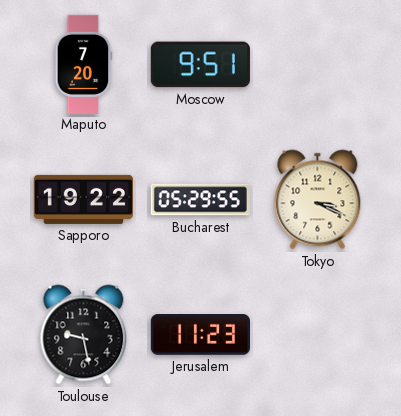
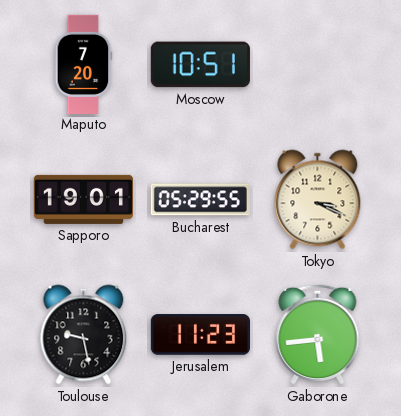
Moscow: 9:51 -> 10:51 (200, 65)
Sapporo: 19:22 -> 19:01 (83, 199)
Gaborone: none -> 5:44 (318, 334)
